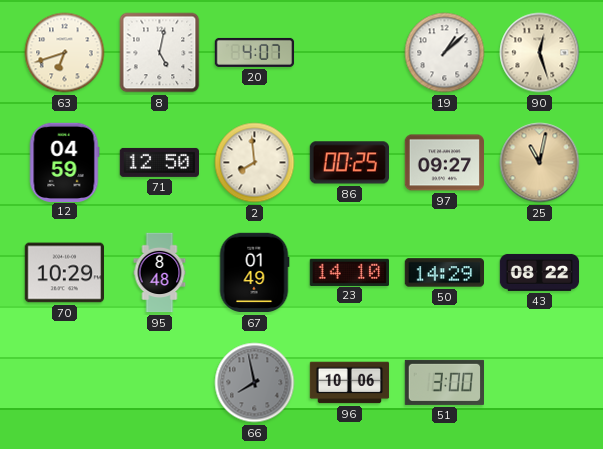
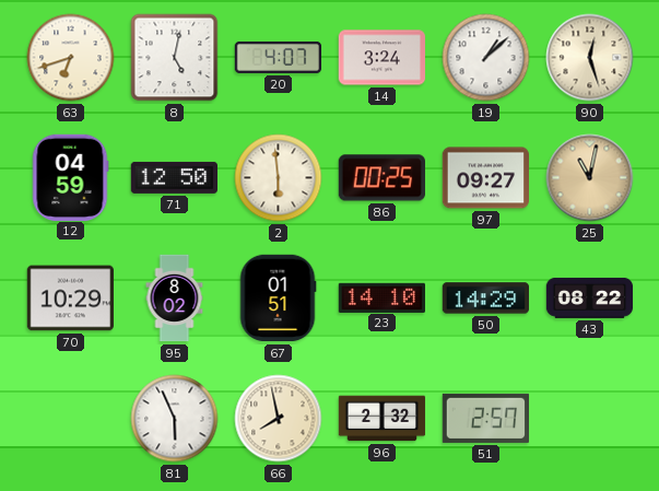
14: none -> 3:24 (383, 58)
2: 7:59 -> 5:59 (279, 178)
95: 8:48 -> 8:02 (175, 299)
67: 01:49 -> 01:51 (278, 299)
81: none -> 5:56 (175, 419)
66 dial: grey -> cream (279, 419)
96: 10:06 -> 2:32 (383, 419)
51: 3:00 -> 2:57 (485, 418)
